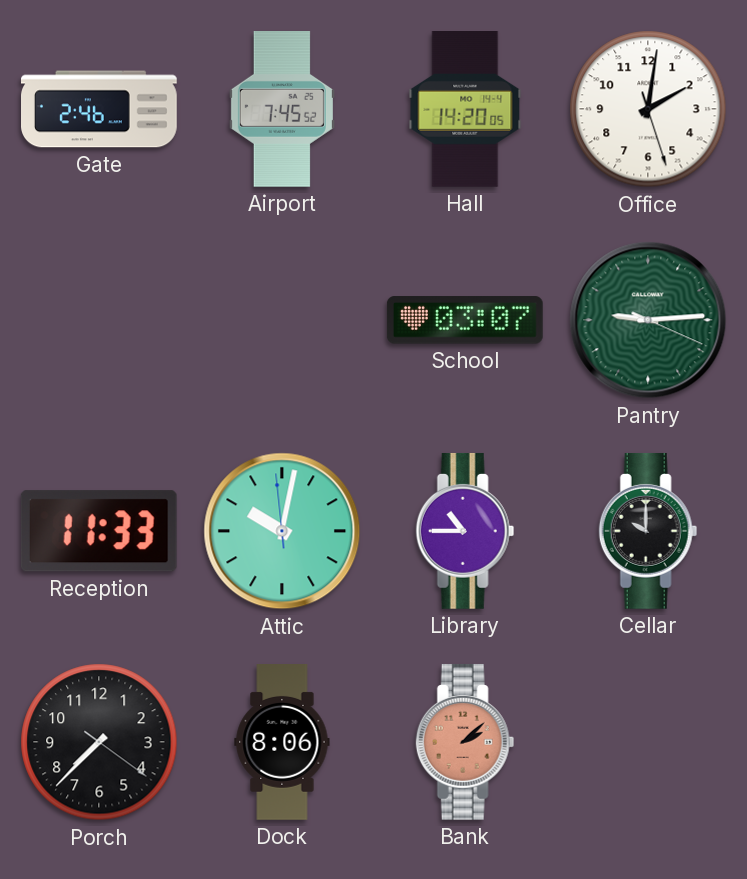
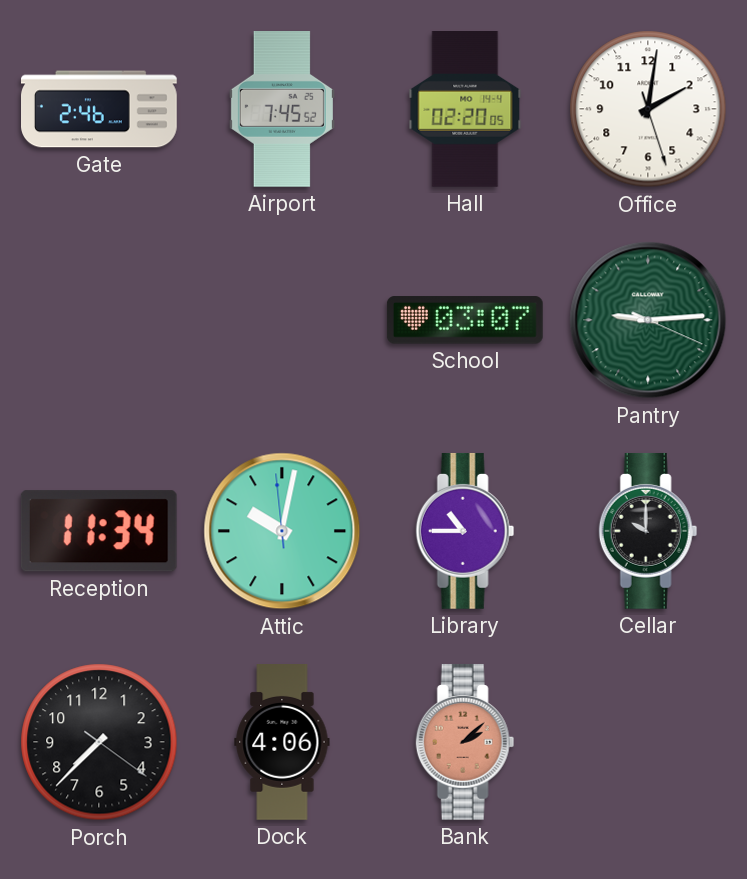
Hall: 14:20 -> 02:20 (465, 110)
Reception: 11:33 -> 11:34 (99, 531)
Dock: 8:06 -> 4:06 (282, 743)
